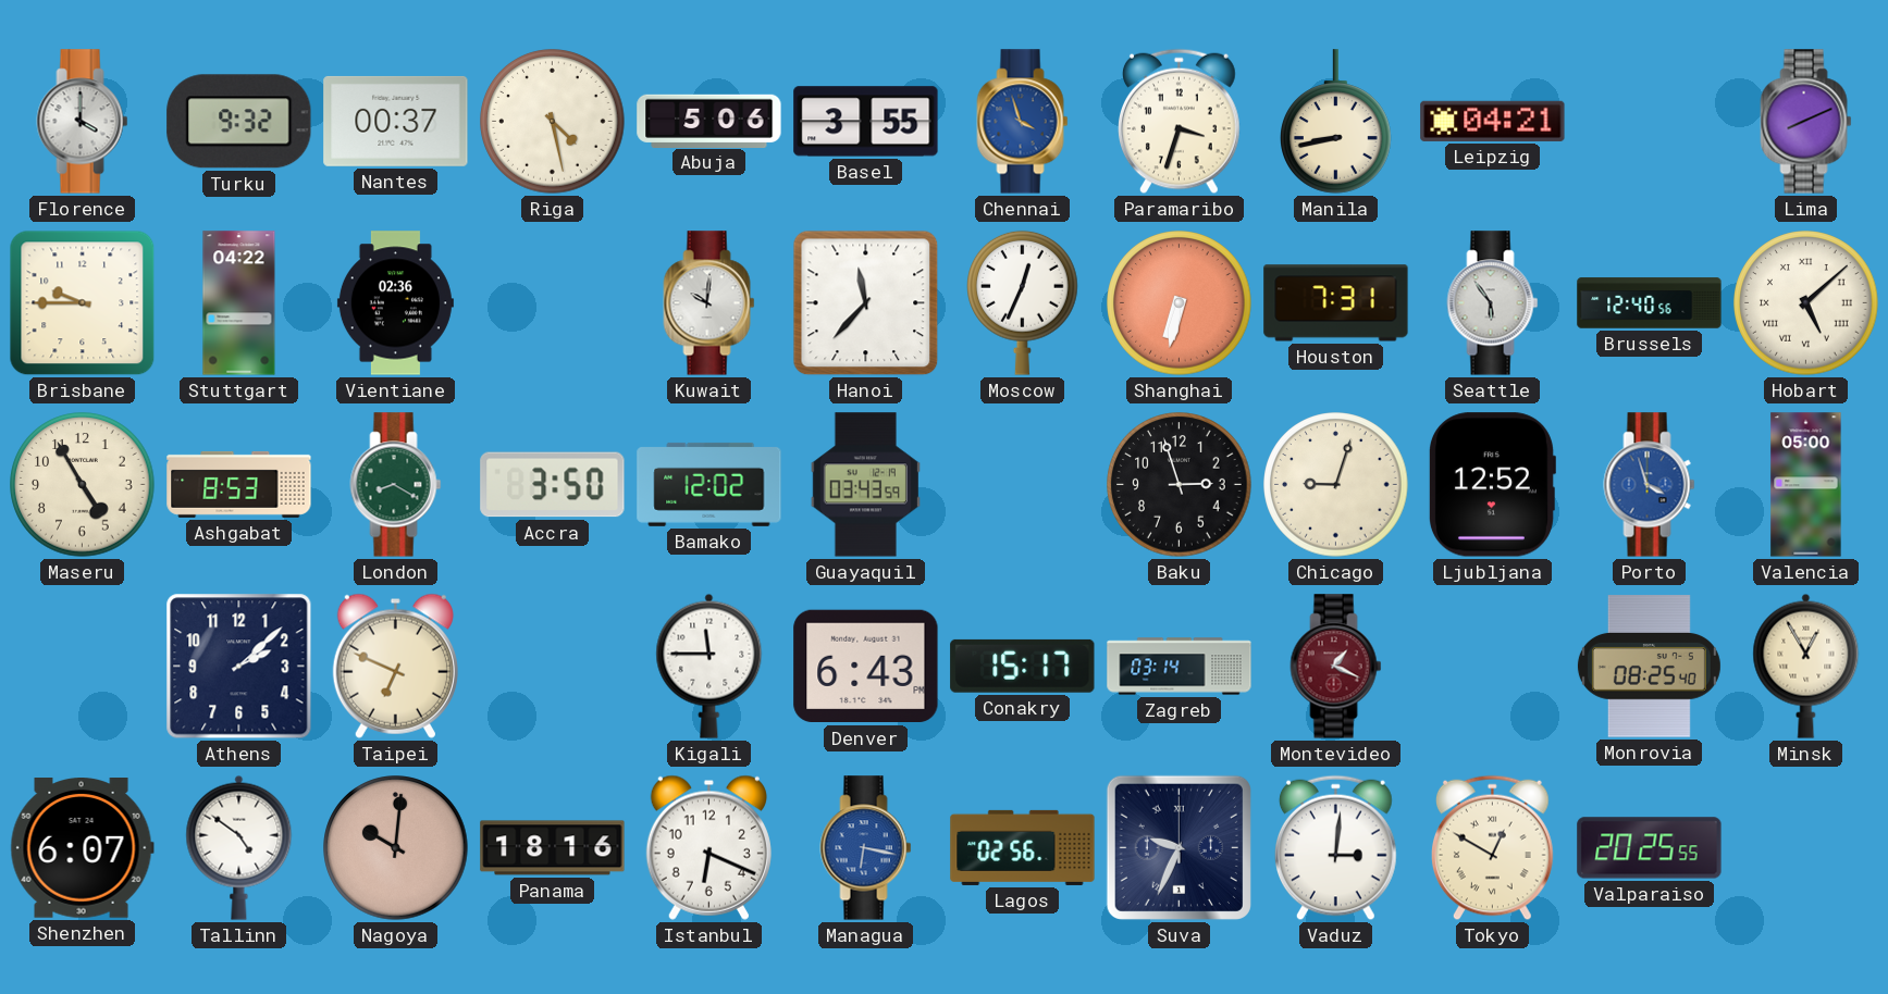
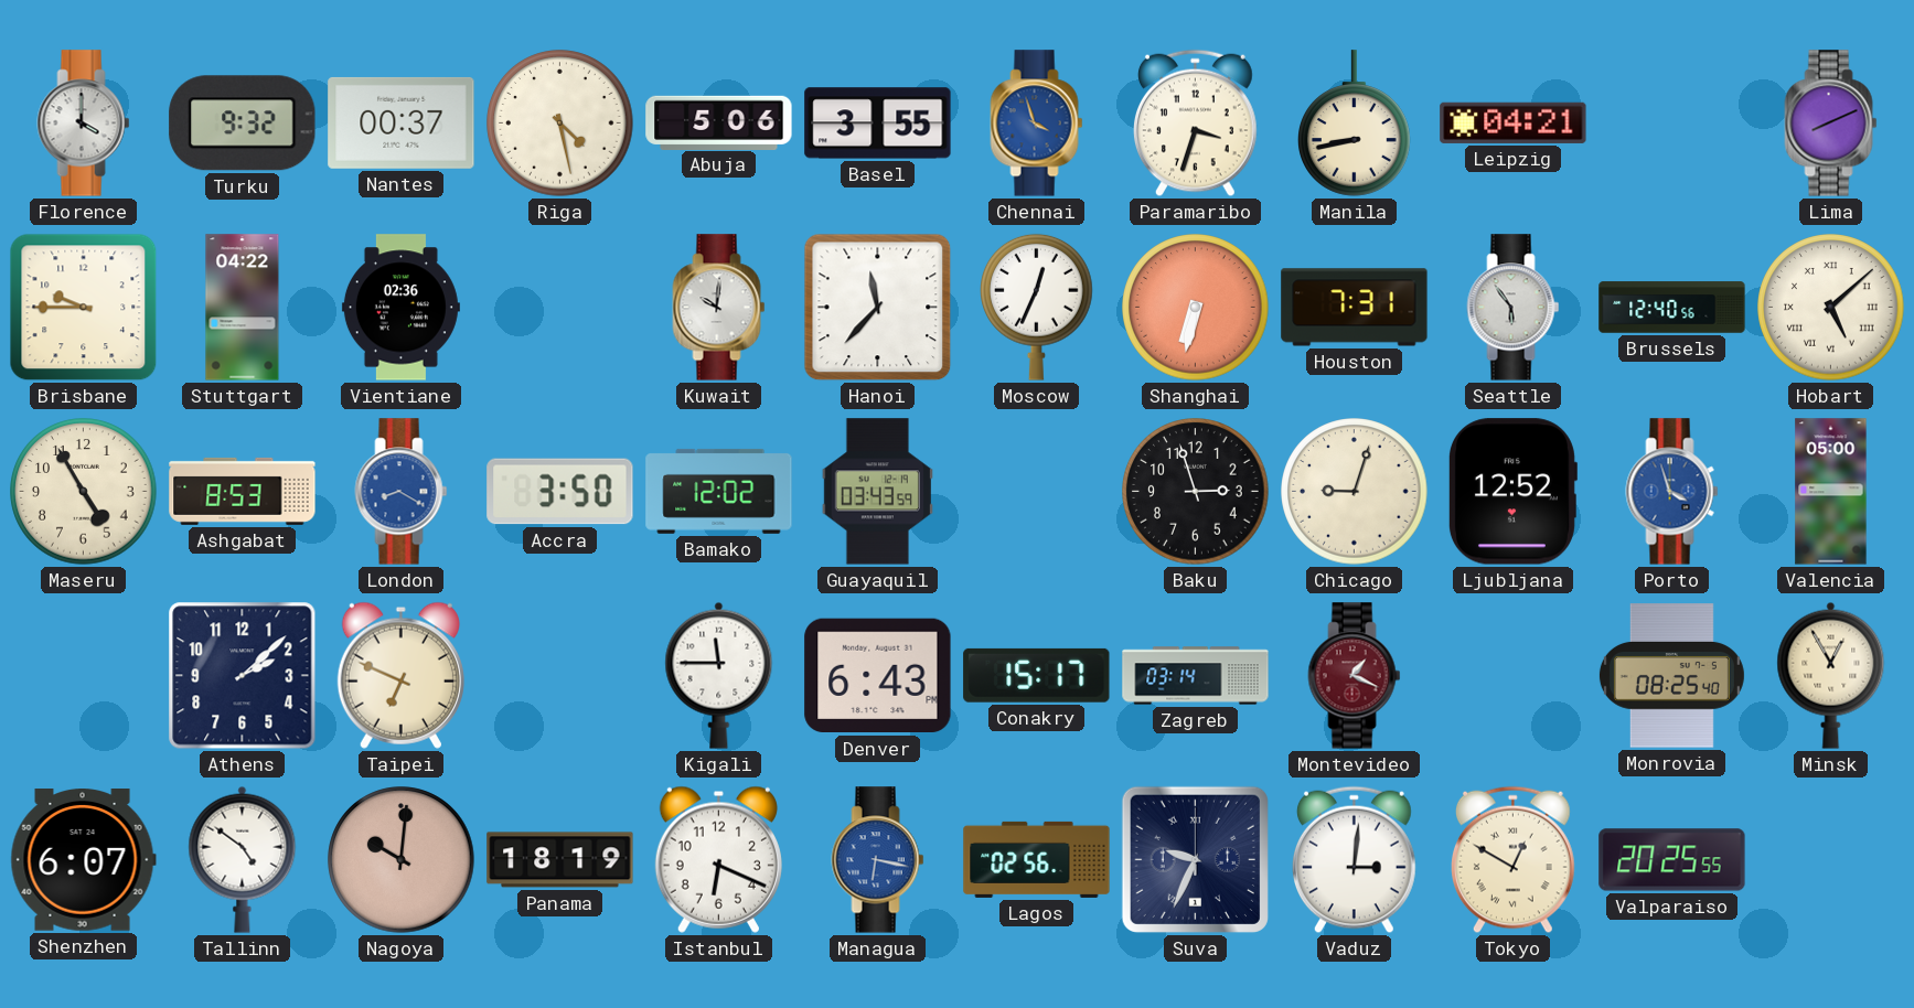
London dial: green -> blue (402, 492)
Panama: 18:16 -> 18:19 (560, 860)
